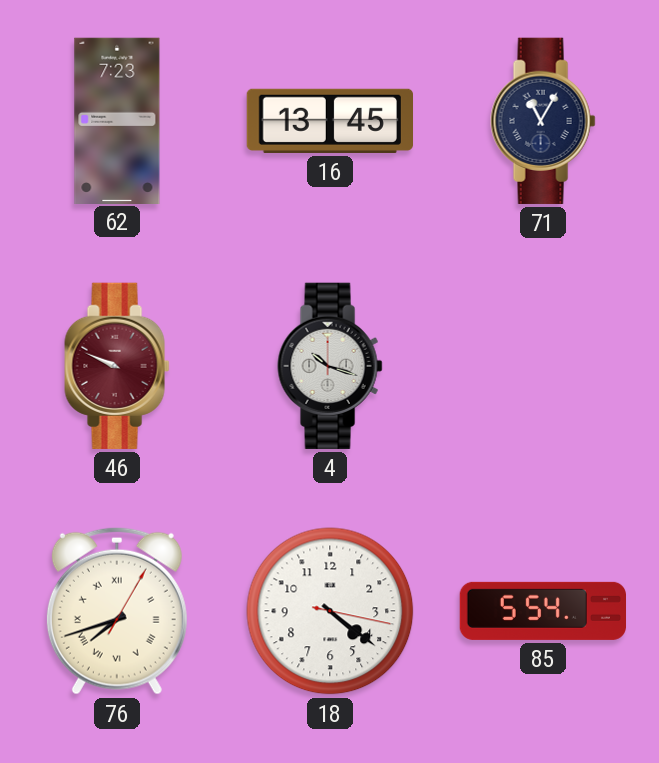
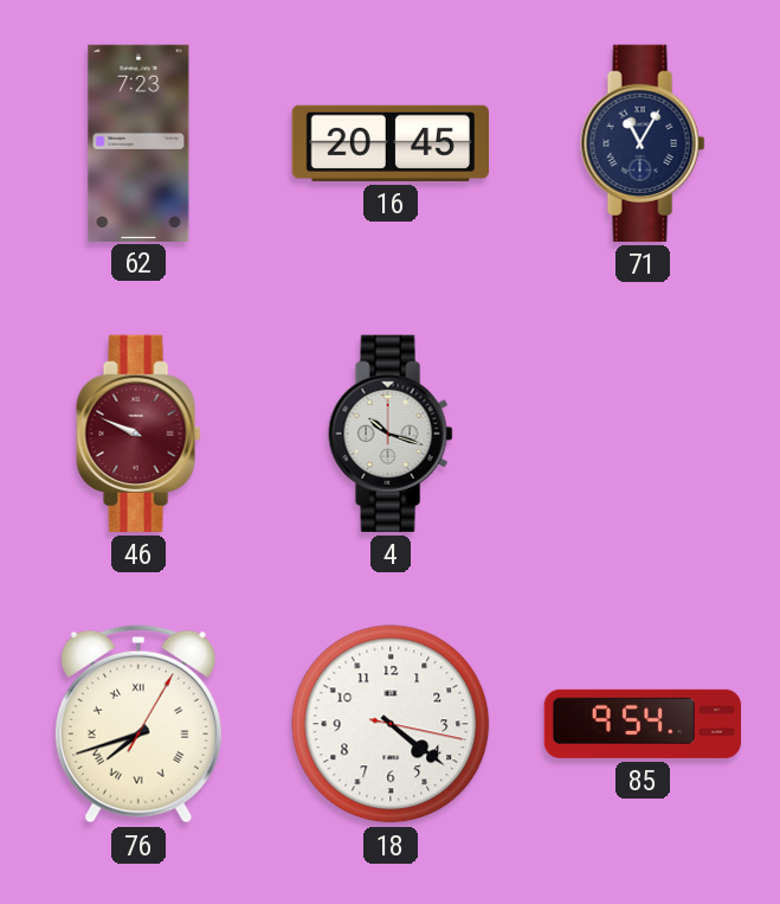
16: 13:45 -> 20:45 (389, 143)
85: 5:54 -> 9:54 (642, 724)
